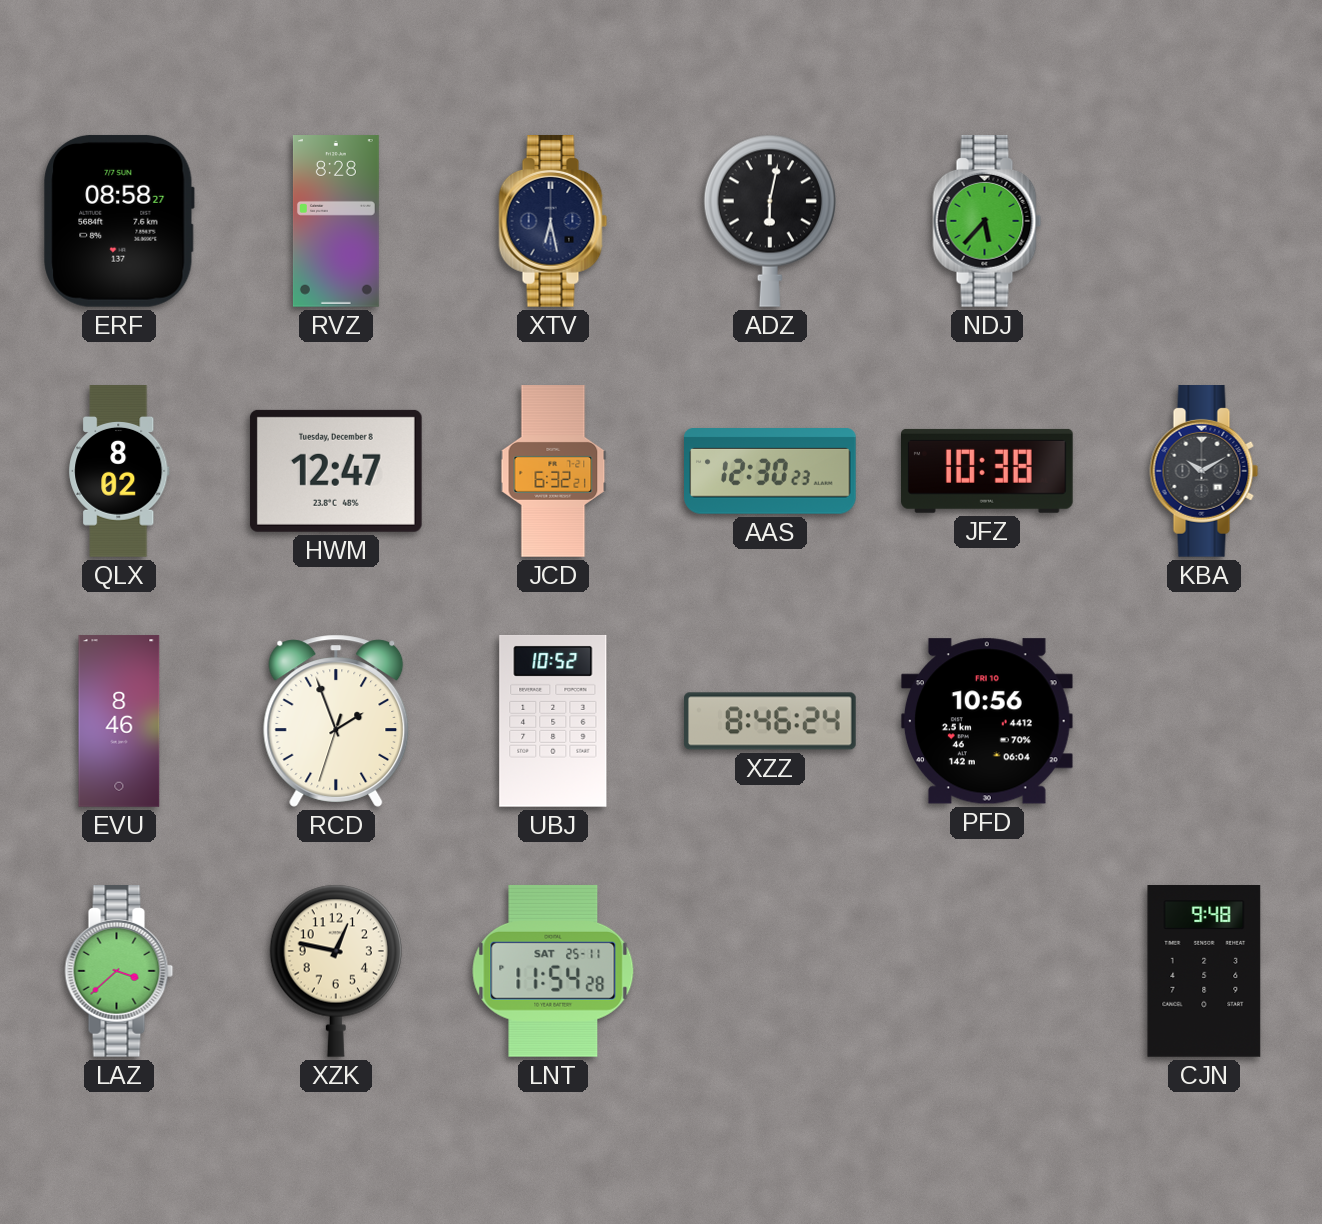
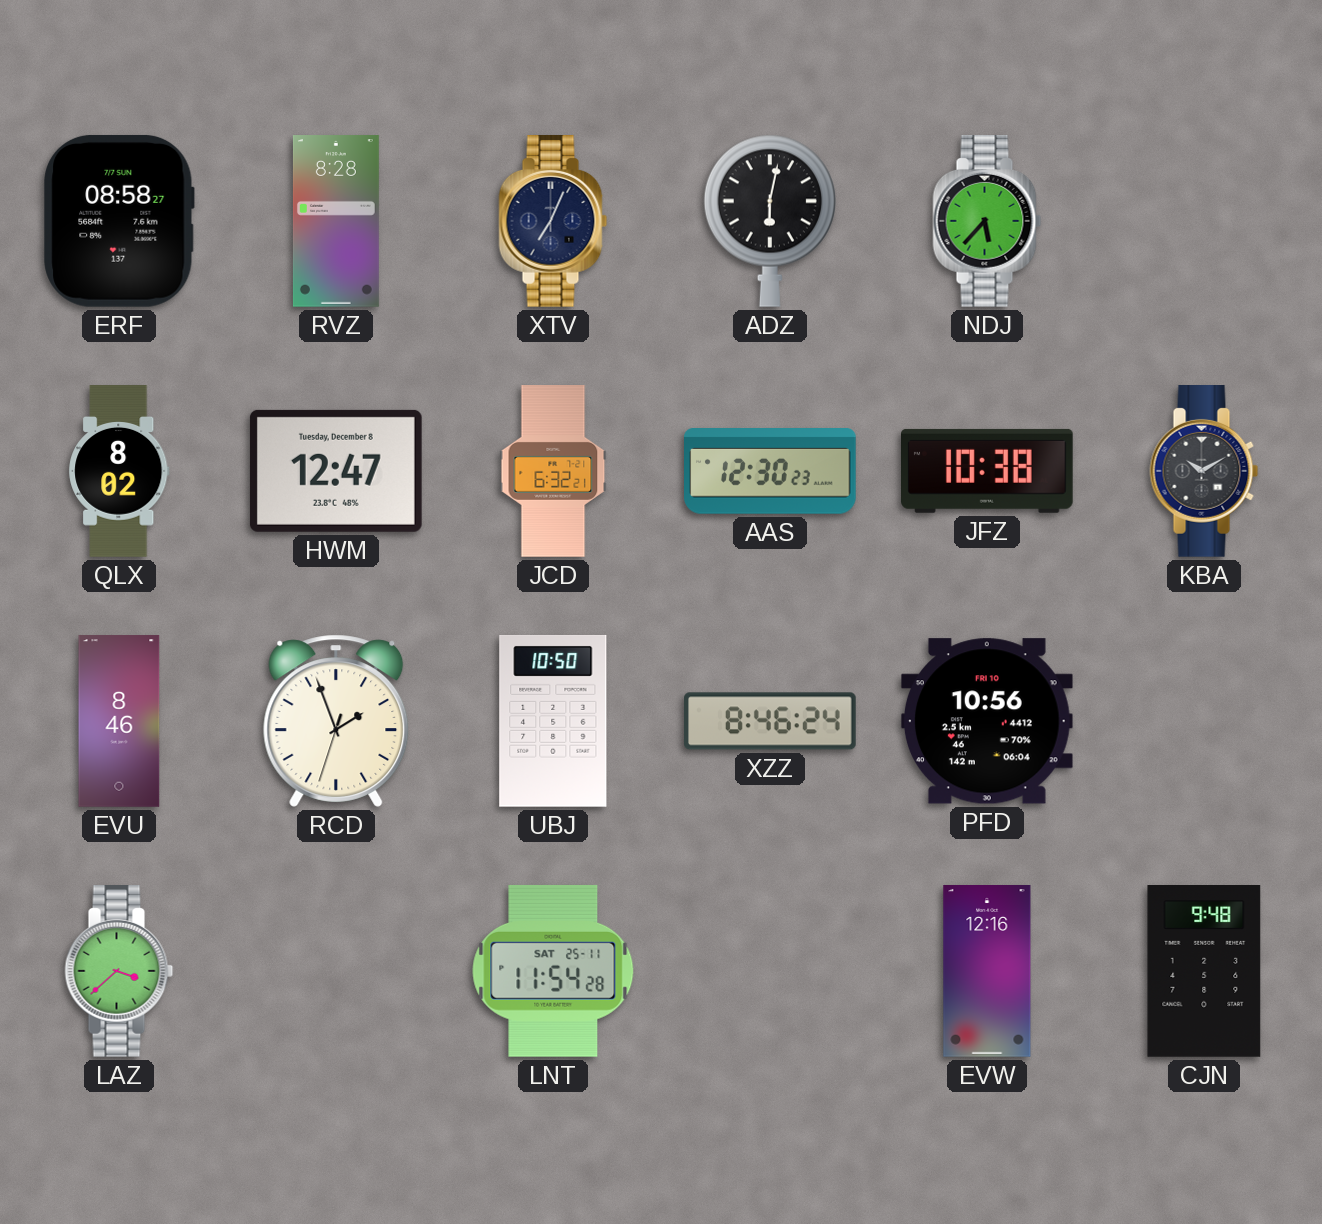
XTV: 6:28 -> 7:04 (553, 222)
UBJ: 10:52 -> 10:50 (553, 721)
XZK: 12:47 -> none (336, 971)
EVW: none -> 12:16 (987, 971)
